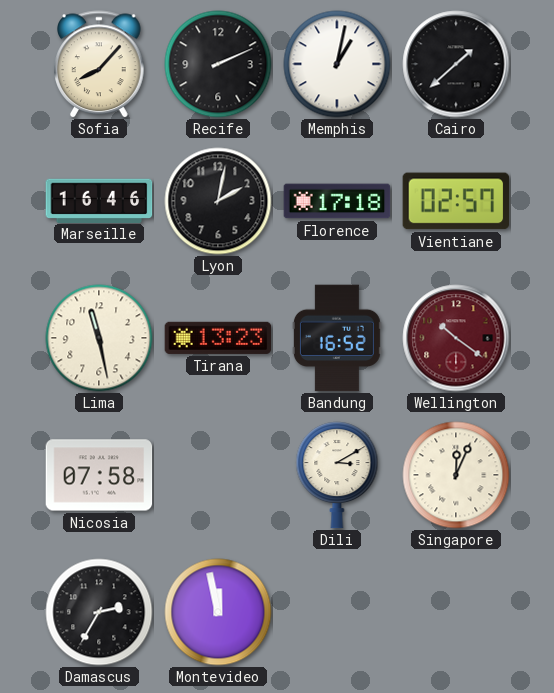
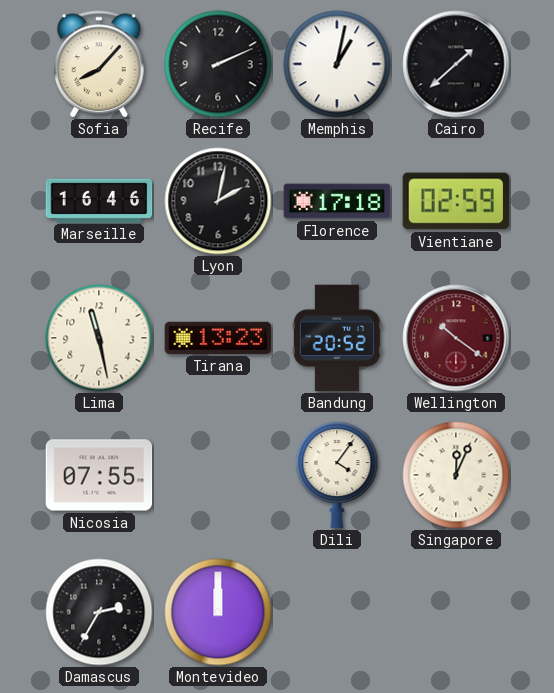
Vientiane: 02:57 -> 02:59 (456, 201)
Bandung: 16:52 -> 20:52 (337, 338)
Nicosia: 07:58 -> 07:55 (99, 475)
Dili: 3:10 -> 4:06 (337, 475)
Montevideo: 11:58 -> 12:00 (218, 612)
